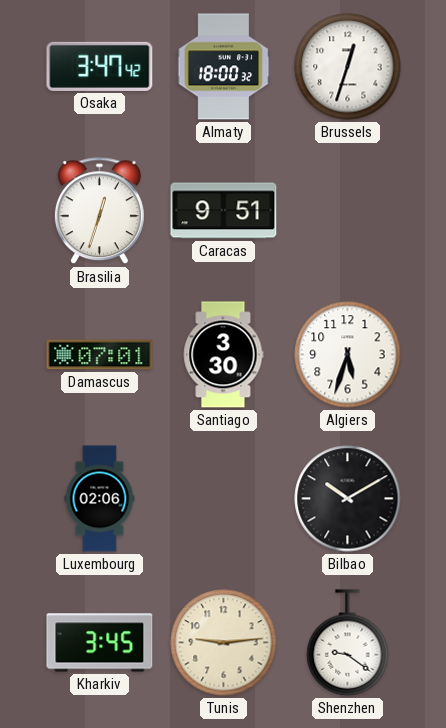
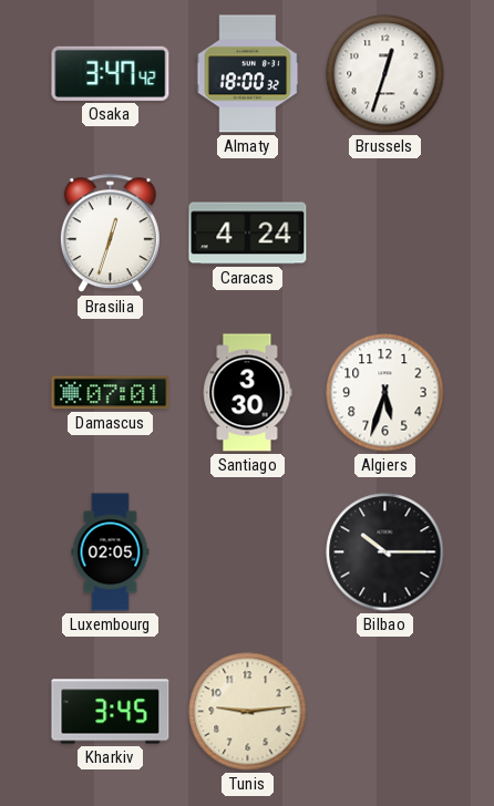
Caracas: 9:51 -> 4:24 (248, 234)
Luxembourg: 02:06 -> 02:05 (111, 552)
Bilbao: 10:10 -> 10:15 (385, 552)
Shenzhen: 9:21 -> none (348, 643)
